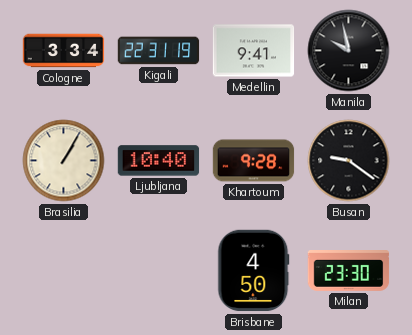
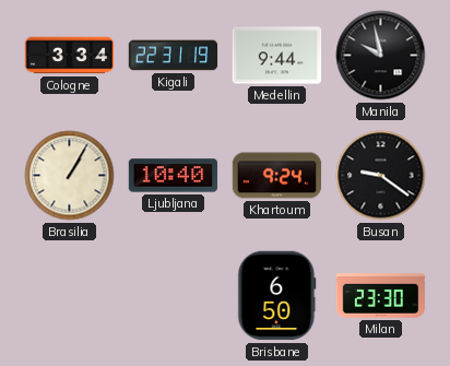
Medellin: 9:41 -> 9:44 (277, 56)
Khartoum: 9:28 -> 9:24 (277, 176)
Brisbane: 4:50 -> 6:50 (277, 296)
